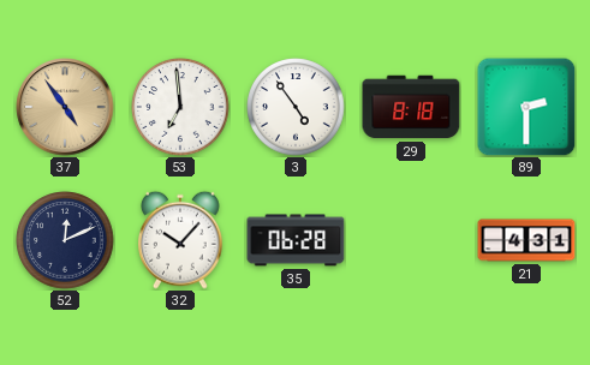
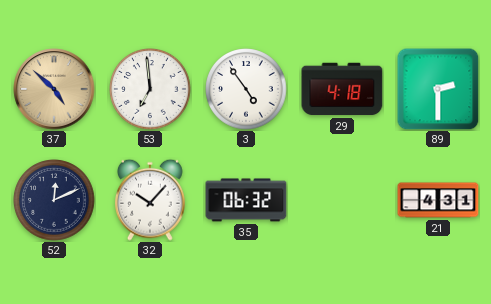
37: 4:54 -> 4:52 (54, 89)
29: 8:18 -> 4:18 (342, 89)
35: 06:28 -> 06:32 (246, 200)
